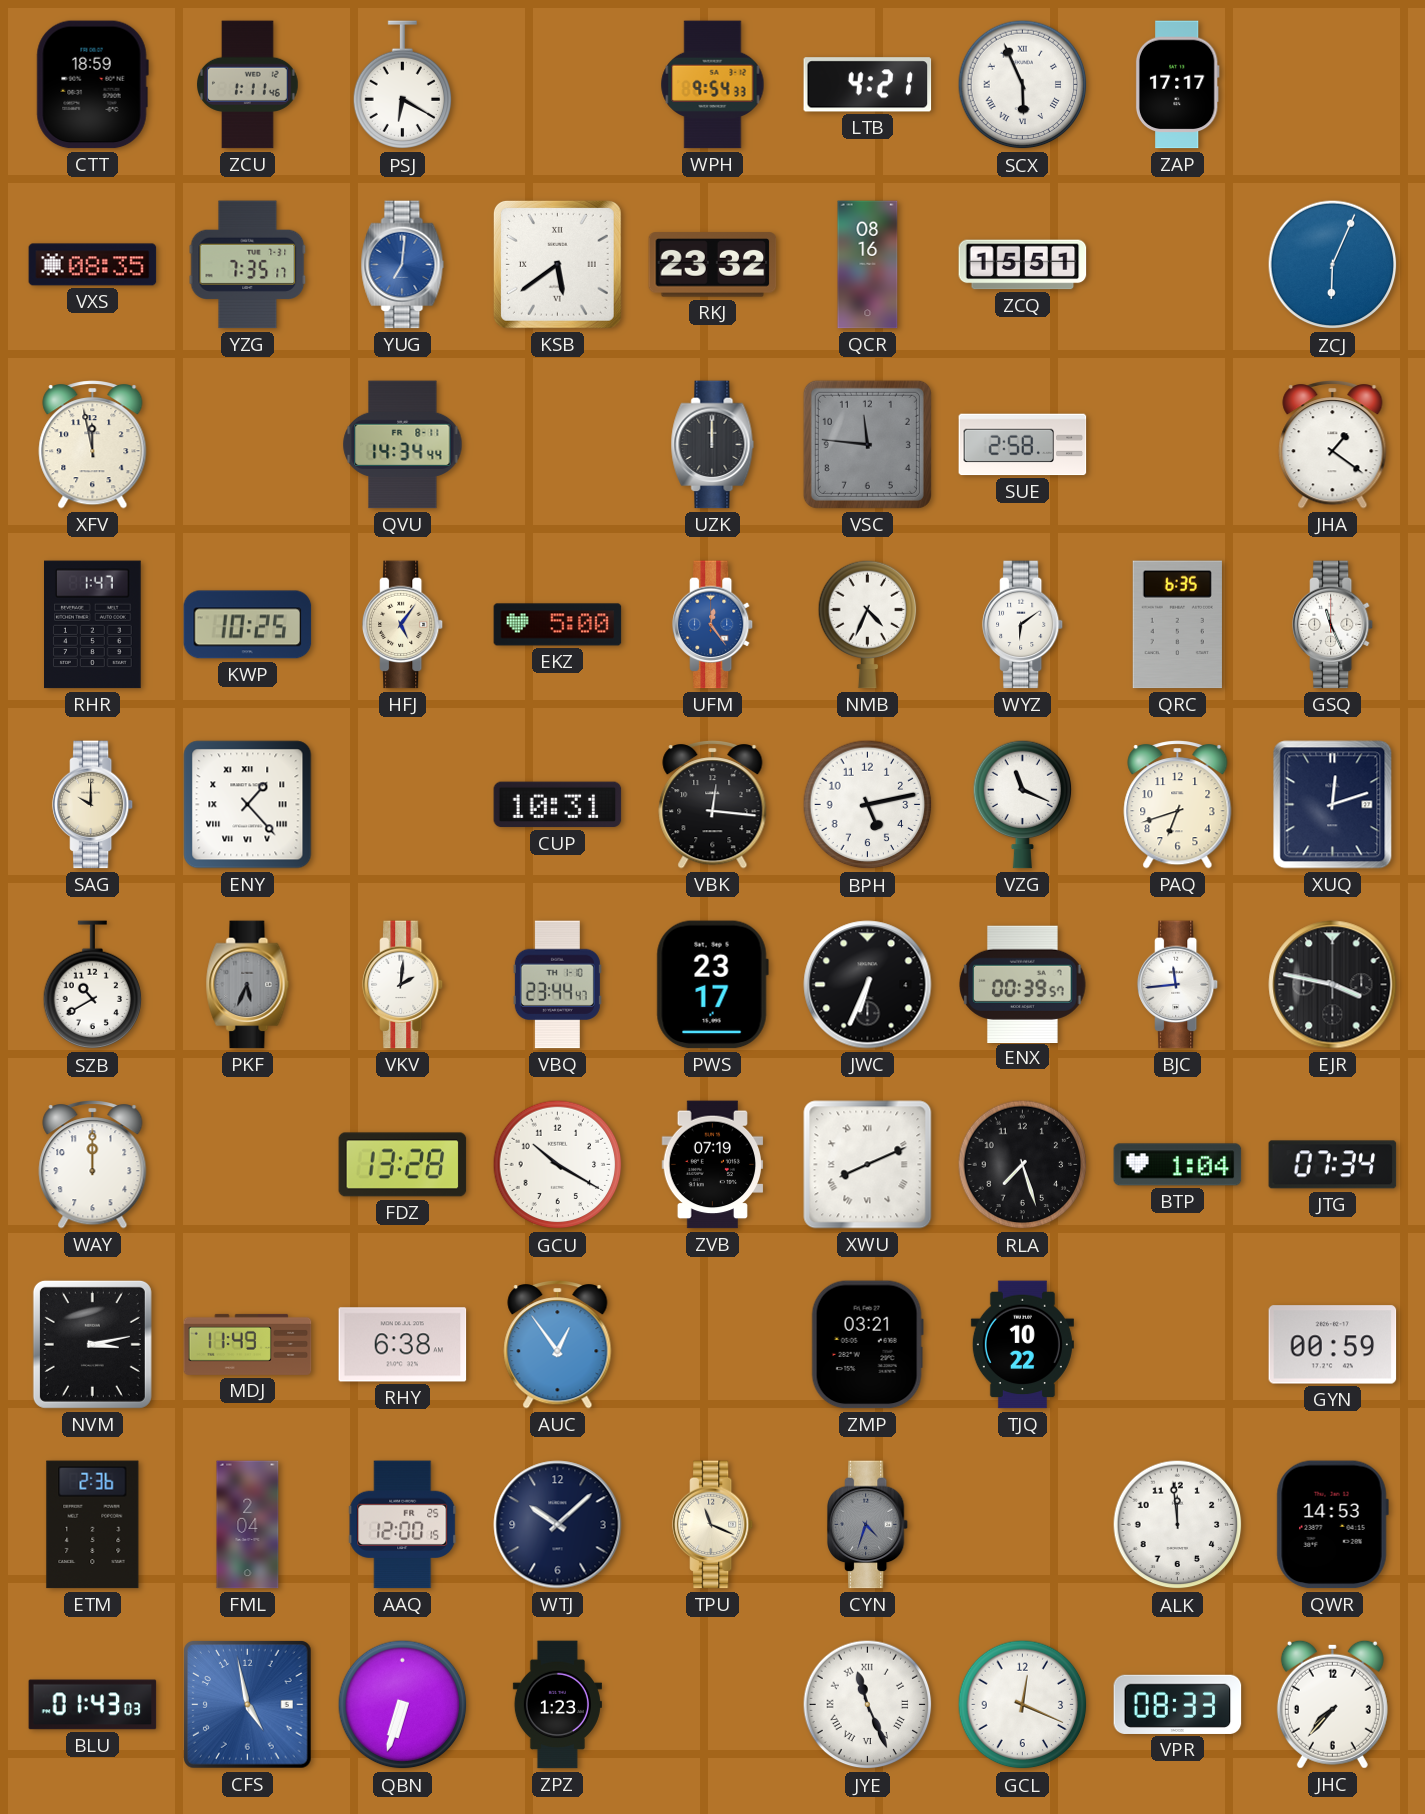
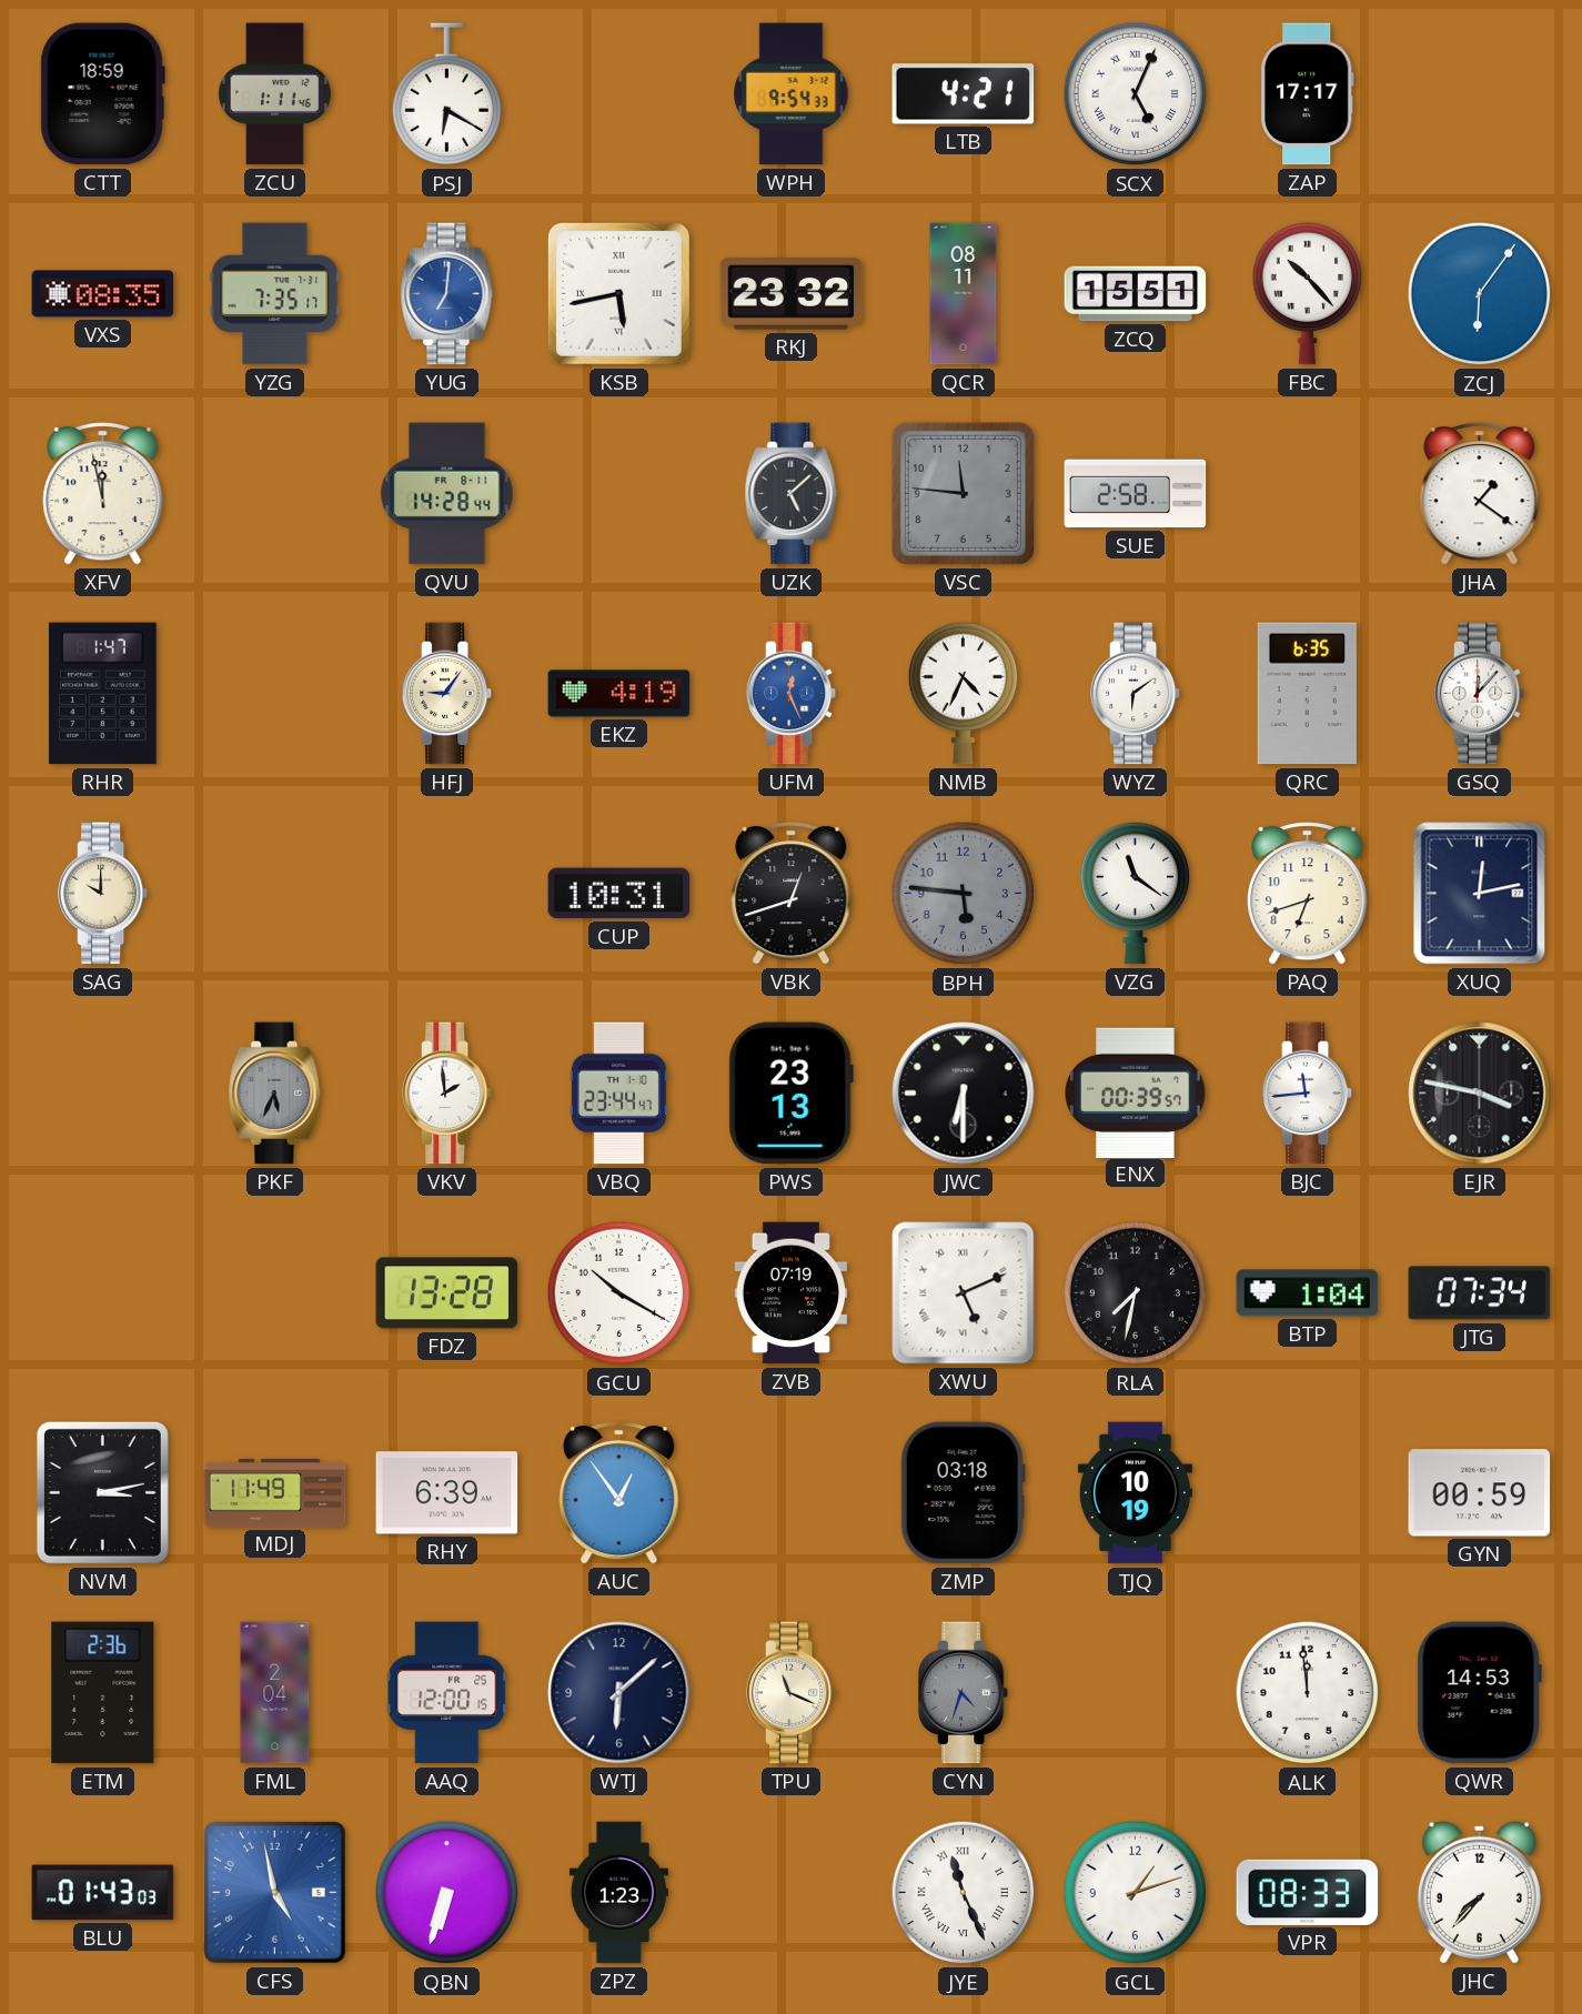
SCX: 5:56 -> 5:04 (1136, 94)
KSB: 5:39 -> 5:43 (618, 293)
QCR: 08:16 -> 08:11 (964, 294)
FBC: none -> 10:23 (1308, 293)
ZCJ: 6:04 -> 6:06 (1480, 294)
QVU: 14:34 -> 14:28 (447, 494)
UZK: 12:00 -> 5:08 (792, 494)
KWP: 10:25 -> none (248, 625)
HFJ: 5:06 -> 9:06 (447, 694)
EKZ: 5:00 -> 4:19 (619, 694)
UFM: 12:24 -> 12:26 (792, 694)
GSQ: 11:26 -> 12:07 (1480, 694)
ENY: 1:23 -> none (248, 805)
VBK: 12:16 -> 12:42 (792, 894)
BPH: 5:13 -> 5:46 (964, 894)
BPH dial: white -> grey (964, 894)
VZG: 11:19 -> 11:21 (1136, 893)
XUQ: 12:12 -> 12:13 (1480, 894)
SZB: 10:40 -> none (93, 985)
VKV: 2:01 -> 1:59 (447, 1094)
PWS: 23:17 -> 23:13 (790, 1094)
JWC: 6:34 -> 6:30 (964, 1094)
WAY: 12:00 -> none (93, 1165)
XWU: 8:11 -> 5:11 (964, 1293)
RLA: 7:27 -> 7:32 (1136, 1293)
RHY: 6:38 -> 6:39 (447, 1493)
ZMP: 03:21 -> 03:18 (963, 1493)
TJQ: 10:22 -> 10:19 (1135, 1493)
WTJ: 10:08 -> 6:08 (619, 1693)
GCL: 12:19 -> 1:12 (1136, 1893)
